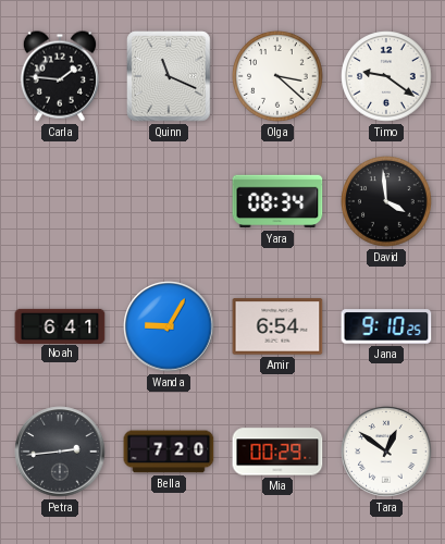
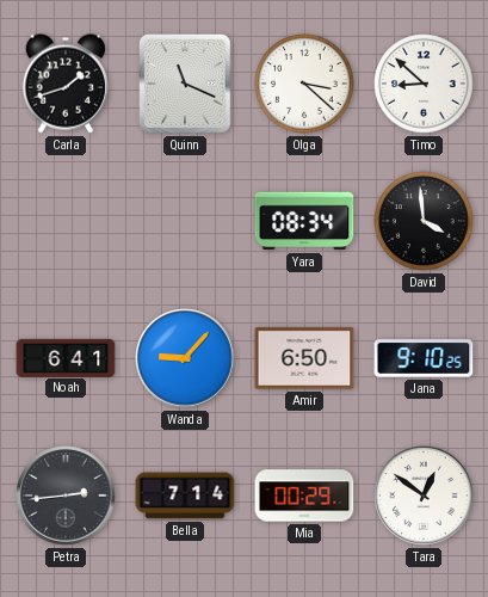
Carla: 1:46 -> 1:42 (66, 84)
Timo: 9:21 -> 8:52 (424, 84)
Wanda: 9:05 -> 9:07 (185, 358)
Amir: 6:54 -> 6:50 (304, 358)
Bella: 7:20 -> 7:14 (185, 496)
